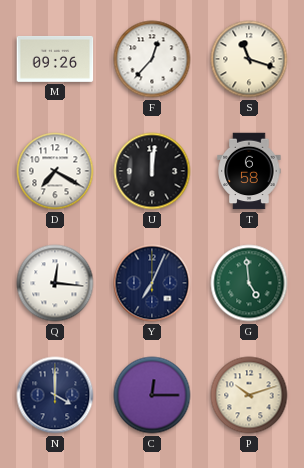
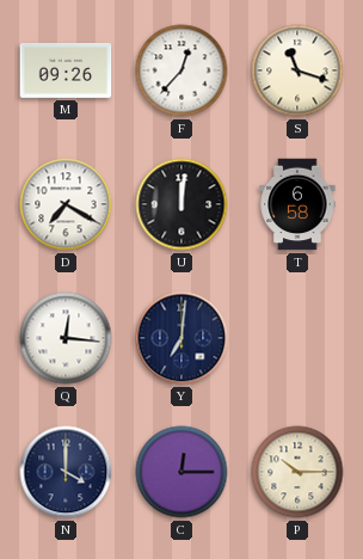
Y: 7:04 -> 7:01 (181, 338)
G: 4:59 -> none (249, 283)
P: 10:12 -> 10:15 (297, 472)
